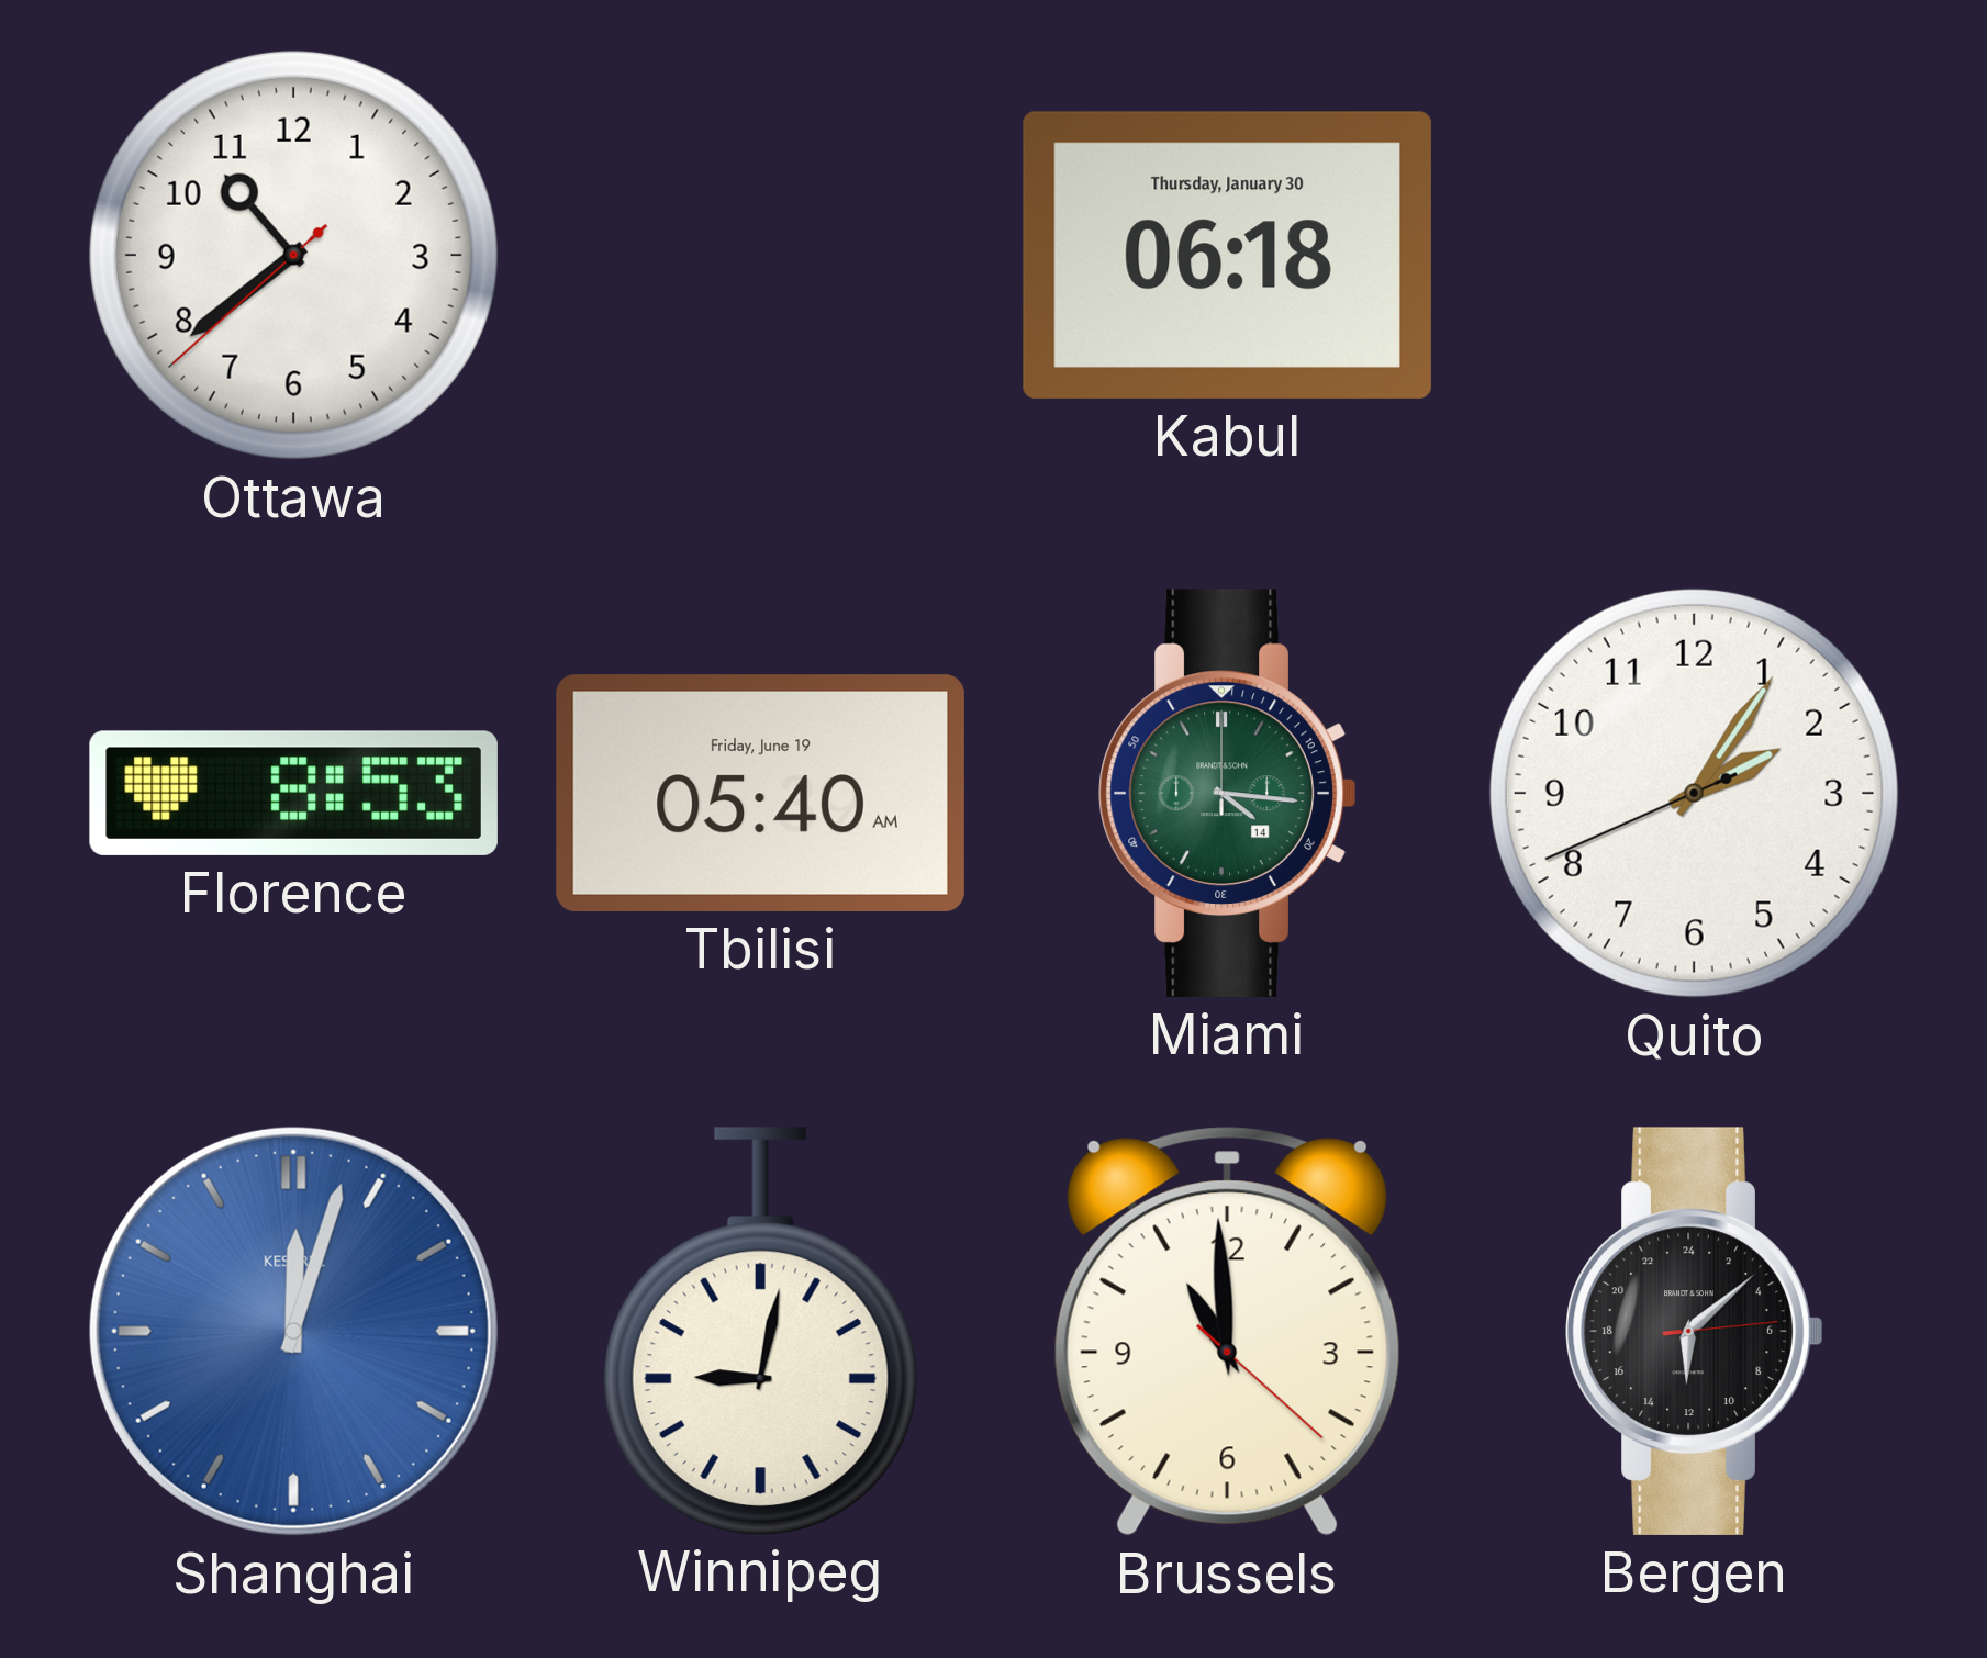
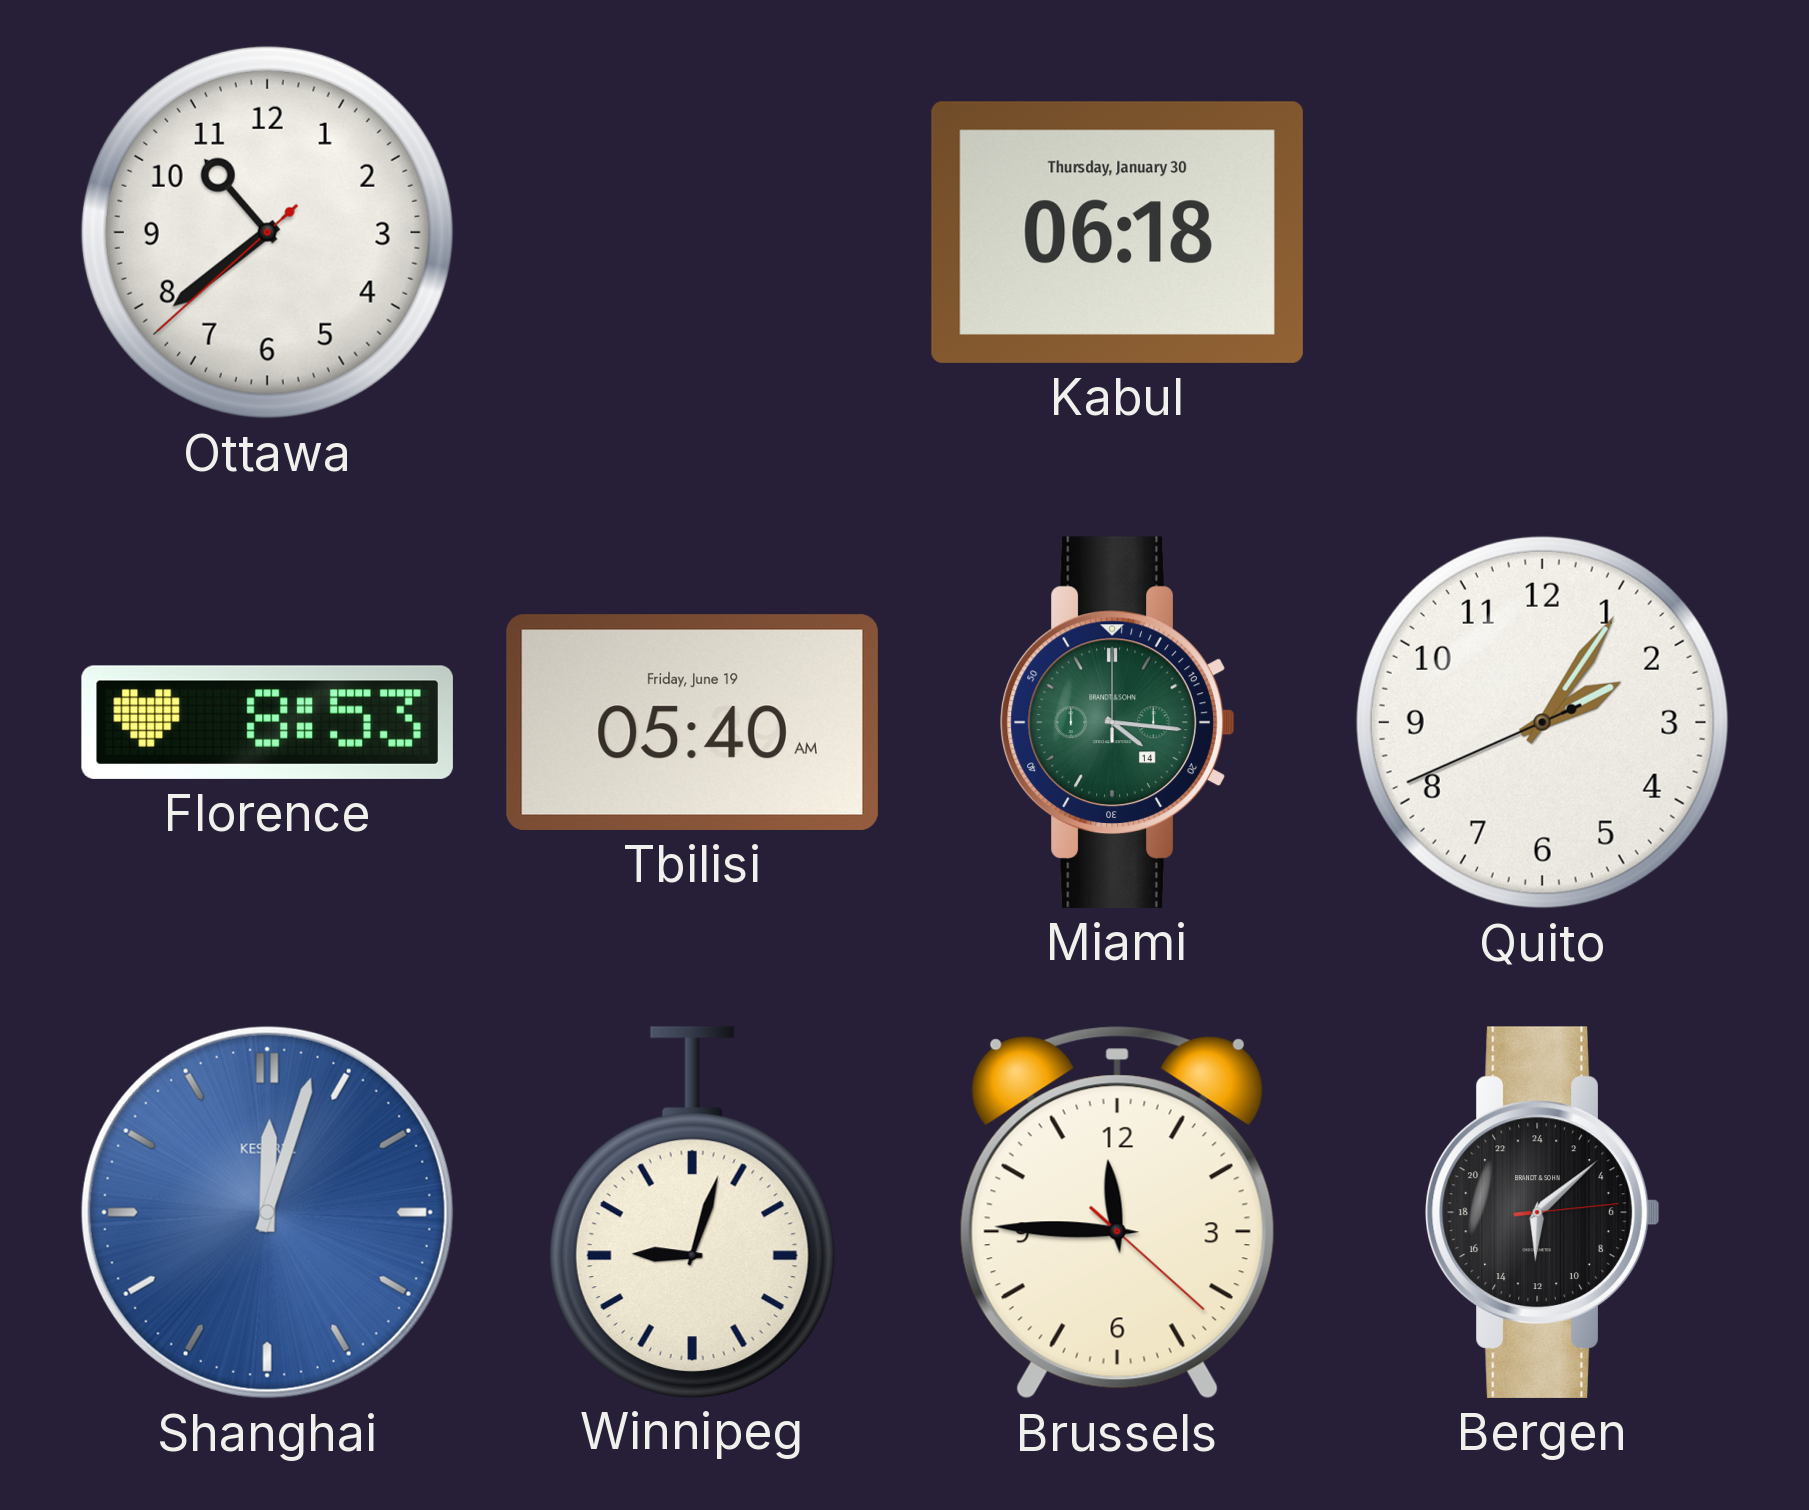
Winnipeg: 9:02 -> 9:03 (692, 1212)
Brussels: 10:59 -> 11:45 (1117, 1213)
